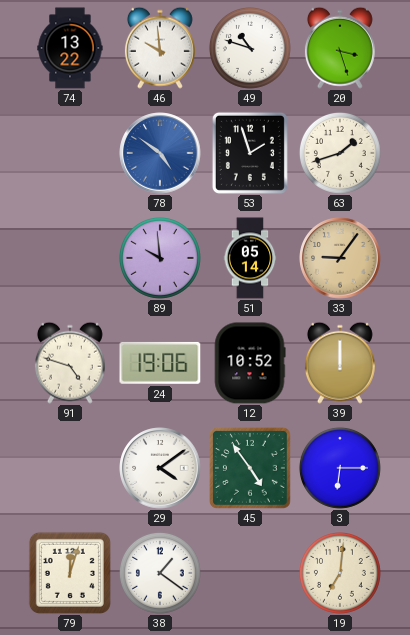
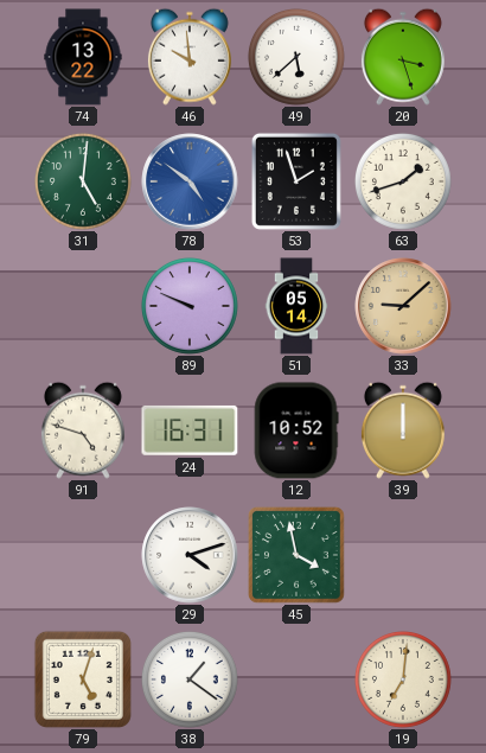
49: 10:48 -> 5:38 (296, 57)
31: none -> 5:01 (83, 181)
89: 9:59 -> 9:49 (190, 306)
33: 9:06 -> 9:08 (403, 306)
24: 19:06 -> 16:31 (190, 430)
29: 4:09 -> 4:12 (190, 555)
45: 4:54 -> 3:58 (296, 555)
3: 6:15 -> none (340, 468)
79: 12:03 -> 5:03 (83, 679)
